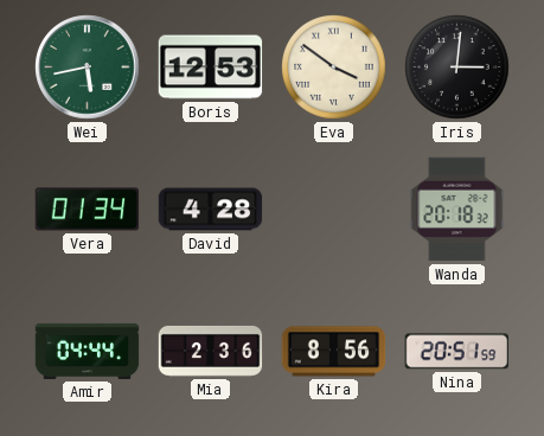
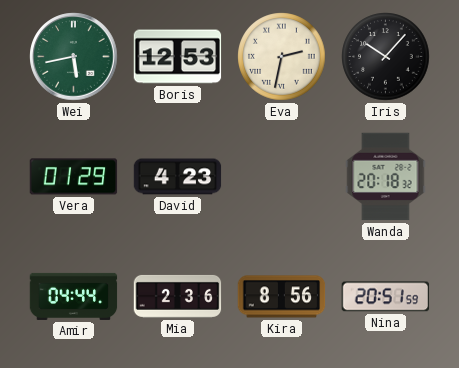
Eva: 3:51 -> 2:32 (282, 57)
Iris: 3:01 -> 10:07 (386, 57)
Vera: 01:34 -> 01:29 (74, 177)
David: 4:28 -> 4:23 (178, 177)
